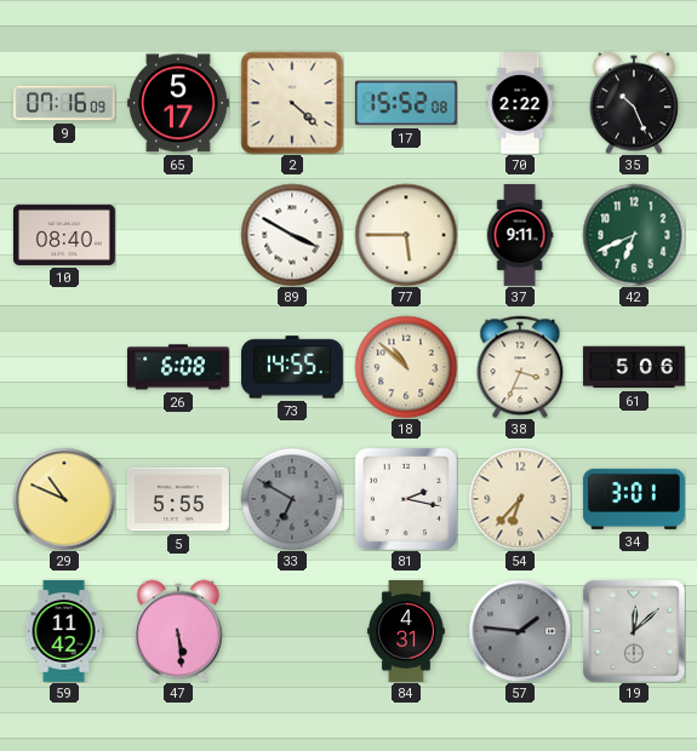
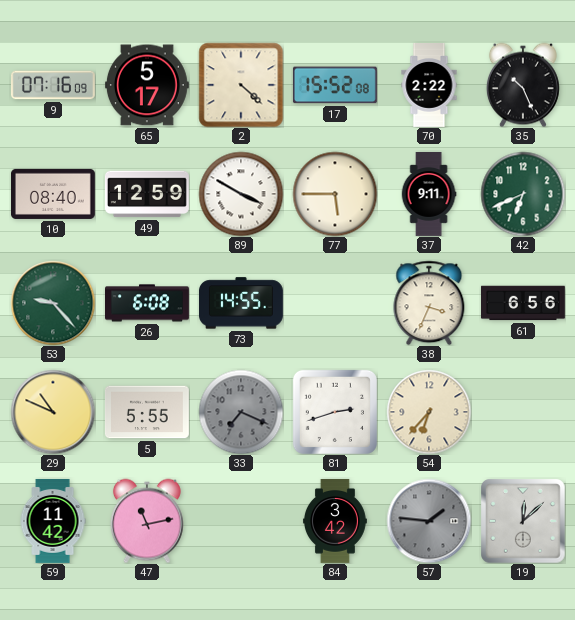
49: none -> 12:59 (147, 194)
53: none -> 9:23 (53, 303)
18: 10:52 -> none (406, 367)
61: 5:06 -> 6:56 (523, 303)
33: 6:50 -> 7:19 (241, 412)
81: 2:17 -> 2:42 (335, 412)
34: 3:01 -> none (634, 499)
47: 5:29 -> 11:13 (147, 521)
84: 4:31 -> 3:42 (335, 521)
